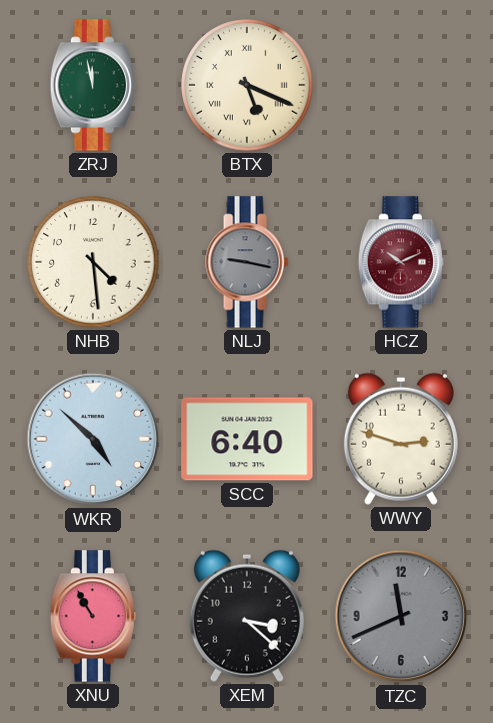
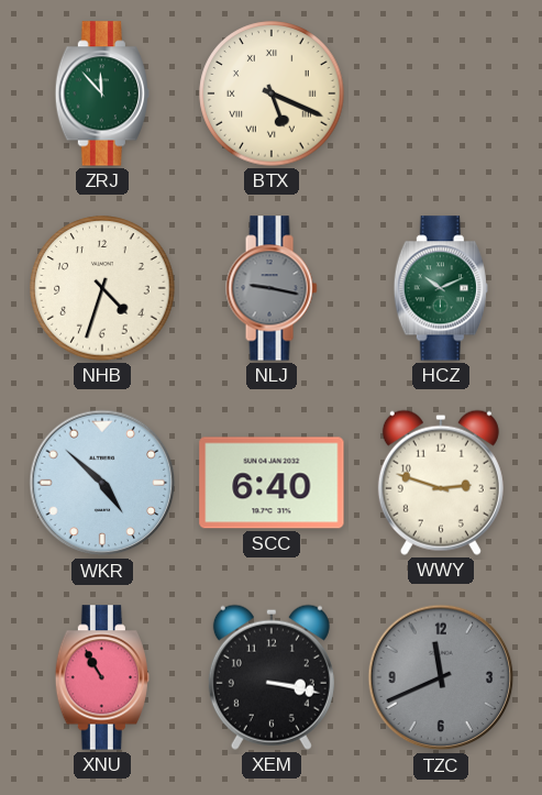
ZRJ: 11:58 -> 11:53 (102, 93)
NHB: 4:29 -> 4:33 (102, 288)
HCZ dial: burgundy -> green (441, 288)
XEM: 3:22 -> 3:17 (272, 677)
